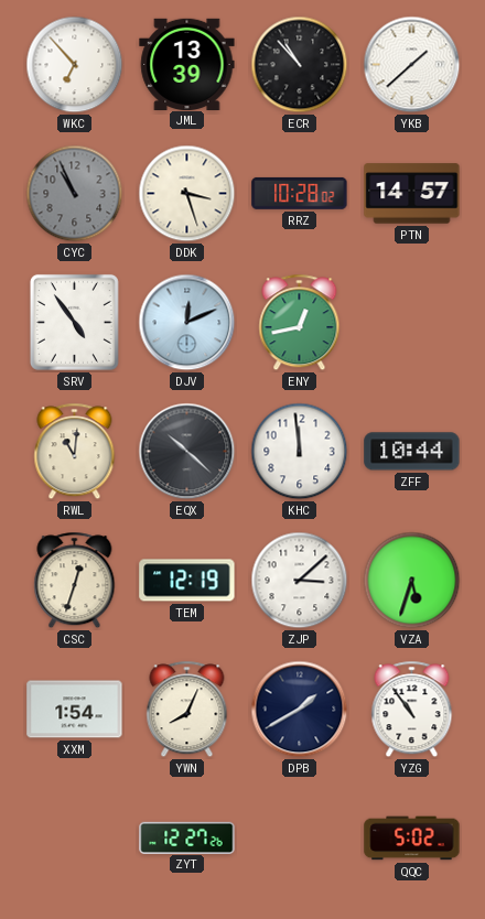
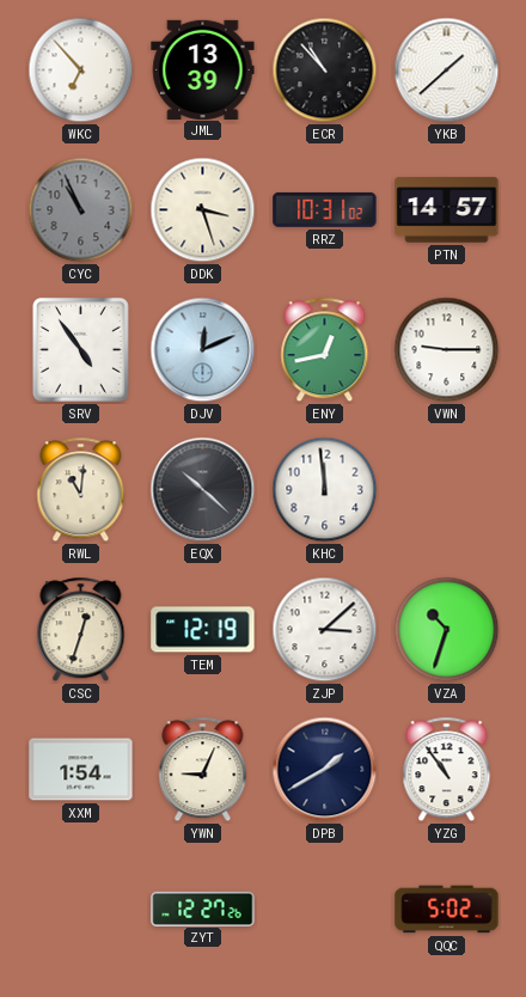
RRZ: 10:28 -> 10:31 (325, 209)
VWN: none -> 9:15 (447, 350)
ZFF: 10:44 -> none (412, 452)
VZA: 5:33 -> 10:33 (447, 630)
YWN: 8:04 -> 9:04 (203, 770)
